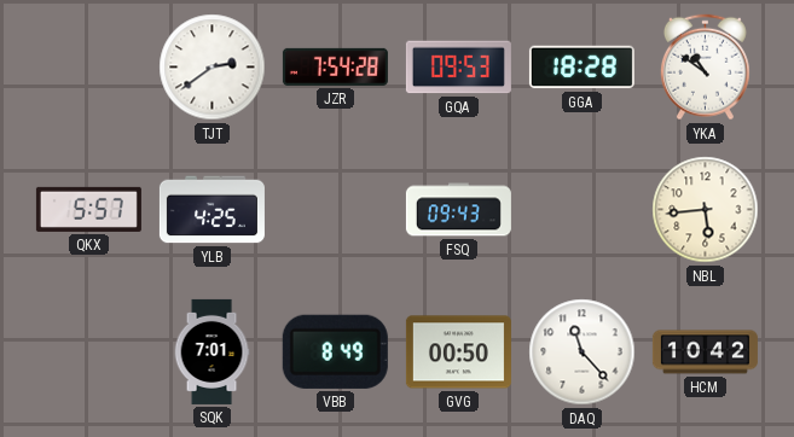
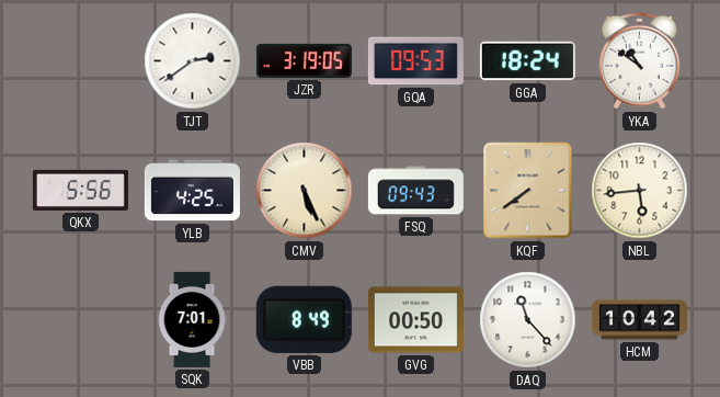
JZR: 7:54 -> 3:19 (304, 60)
GGA: 18:28 -> 18:24 (527, 61)
QKX: 5:57 -> 5:56 (80, 190)
CMV: none -> 5:26 (305, 191)
KQF: none -> 7:39 (528, 191)
